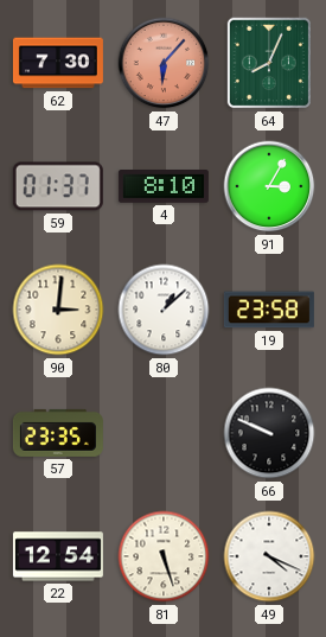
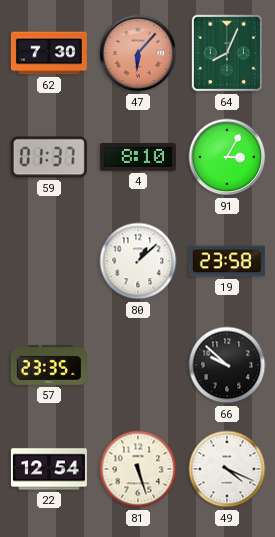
90: 3:01 -> none (58, 310)
66: 9:49 -> 9:52 (227, 365)
